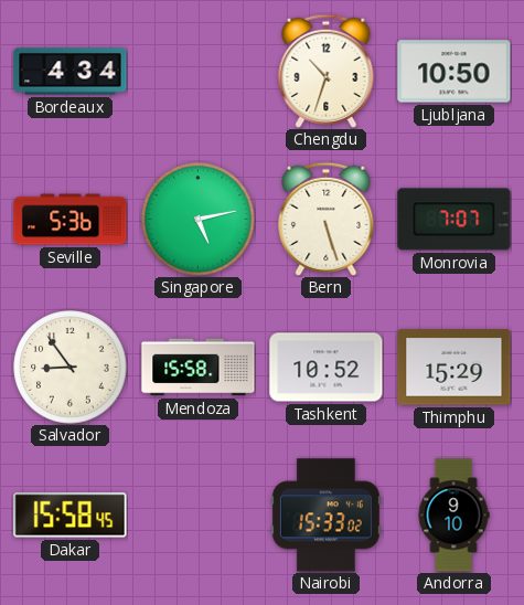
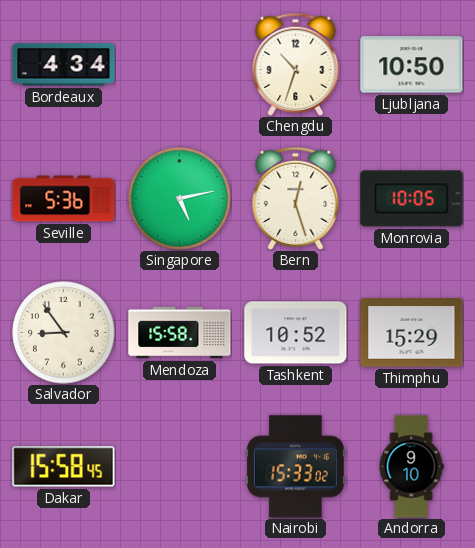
Bern: 5:27 -> 12:27 (296, 198)
Monrovia: 7:07 -> 10:05 (412, 199)
